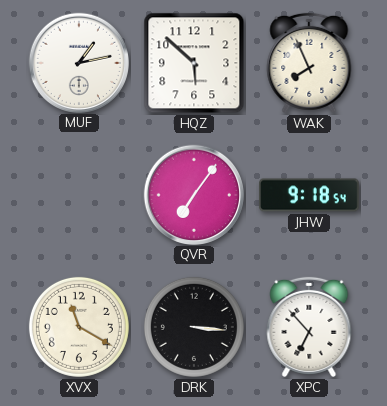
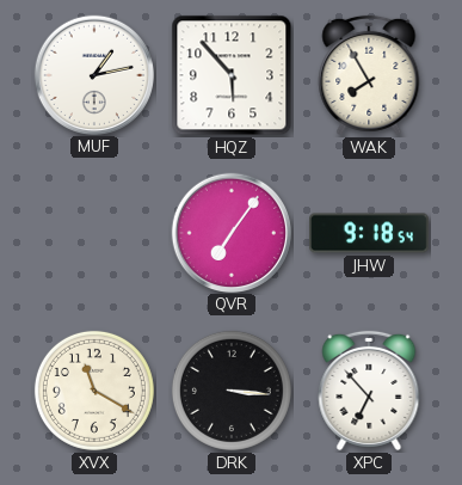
HQZ: 5:52 -> 5:53 (232, 75)
WAK: 7:56 -> 7:55 (369, 75)
